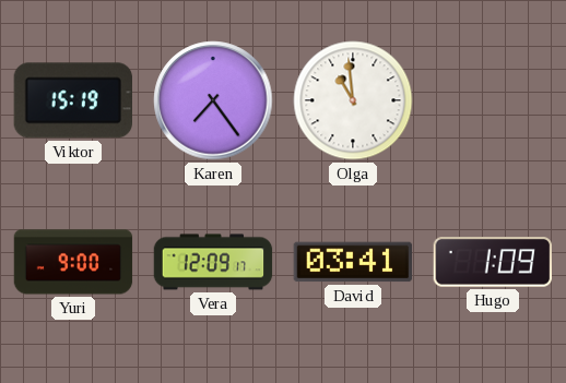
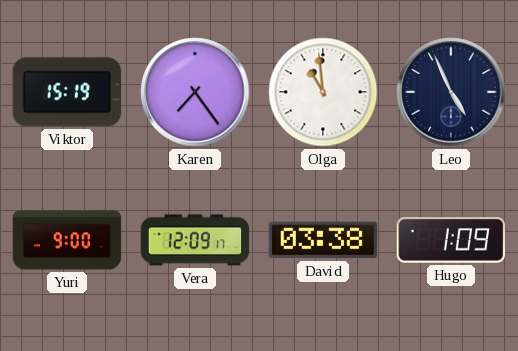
Leo: none -> 4:56 (451, 92)
David: 03:41 -> 03:38 (323, 240)
